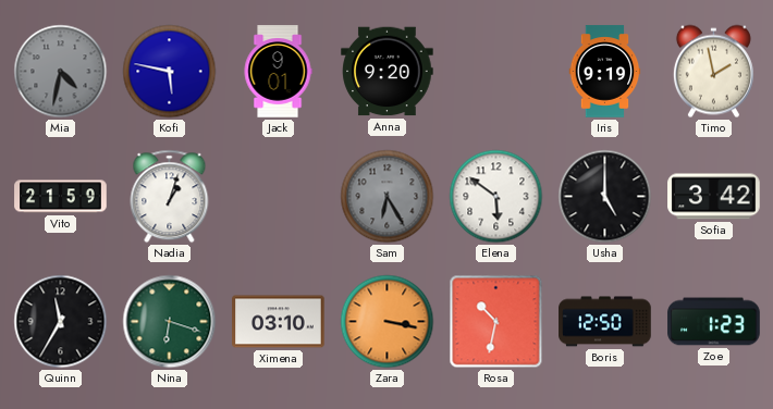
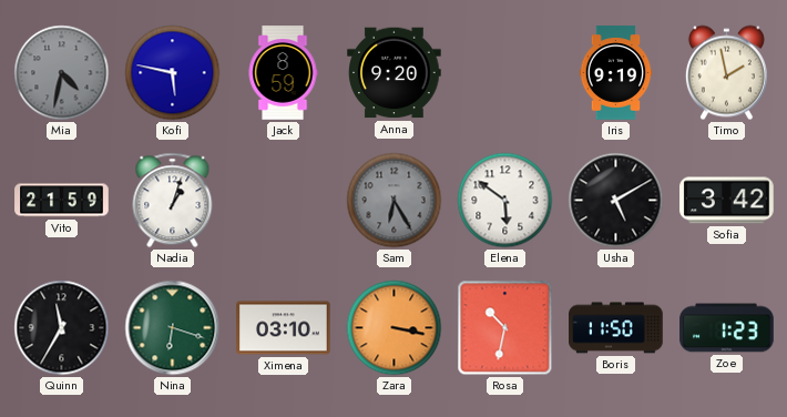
Jack: 9:01 -> 8:59 (283, 73)
Usha: 5:00 -> 5:10 (616, 201)
Boris: 12:50 -> 11:50 (616, 328)
